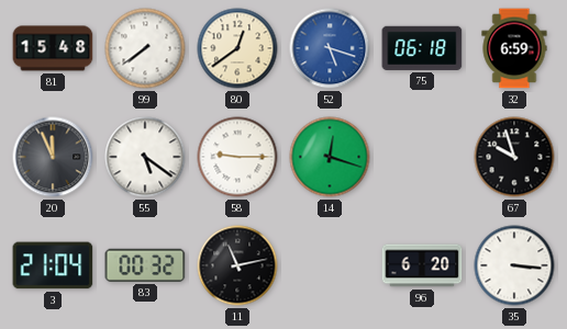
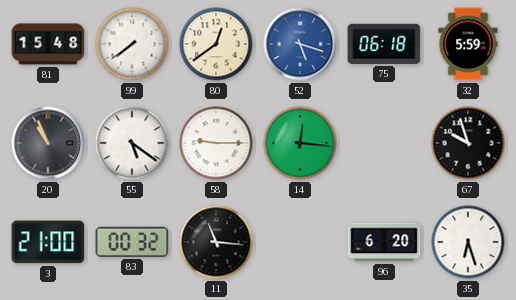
32: 6:59 -> 5:59 (468, 44)
20: 11:56 -> 10:56 (48, 143)
14: 12:18 -> 12:16 (300, 143)
3: 21:04 -> 21:00 (48, 242)
11: 11:13 -> 11:16 (216, 242)
35: 3:16 -> 6:27 (468, 242)
